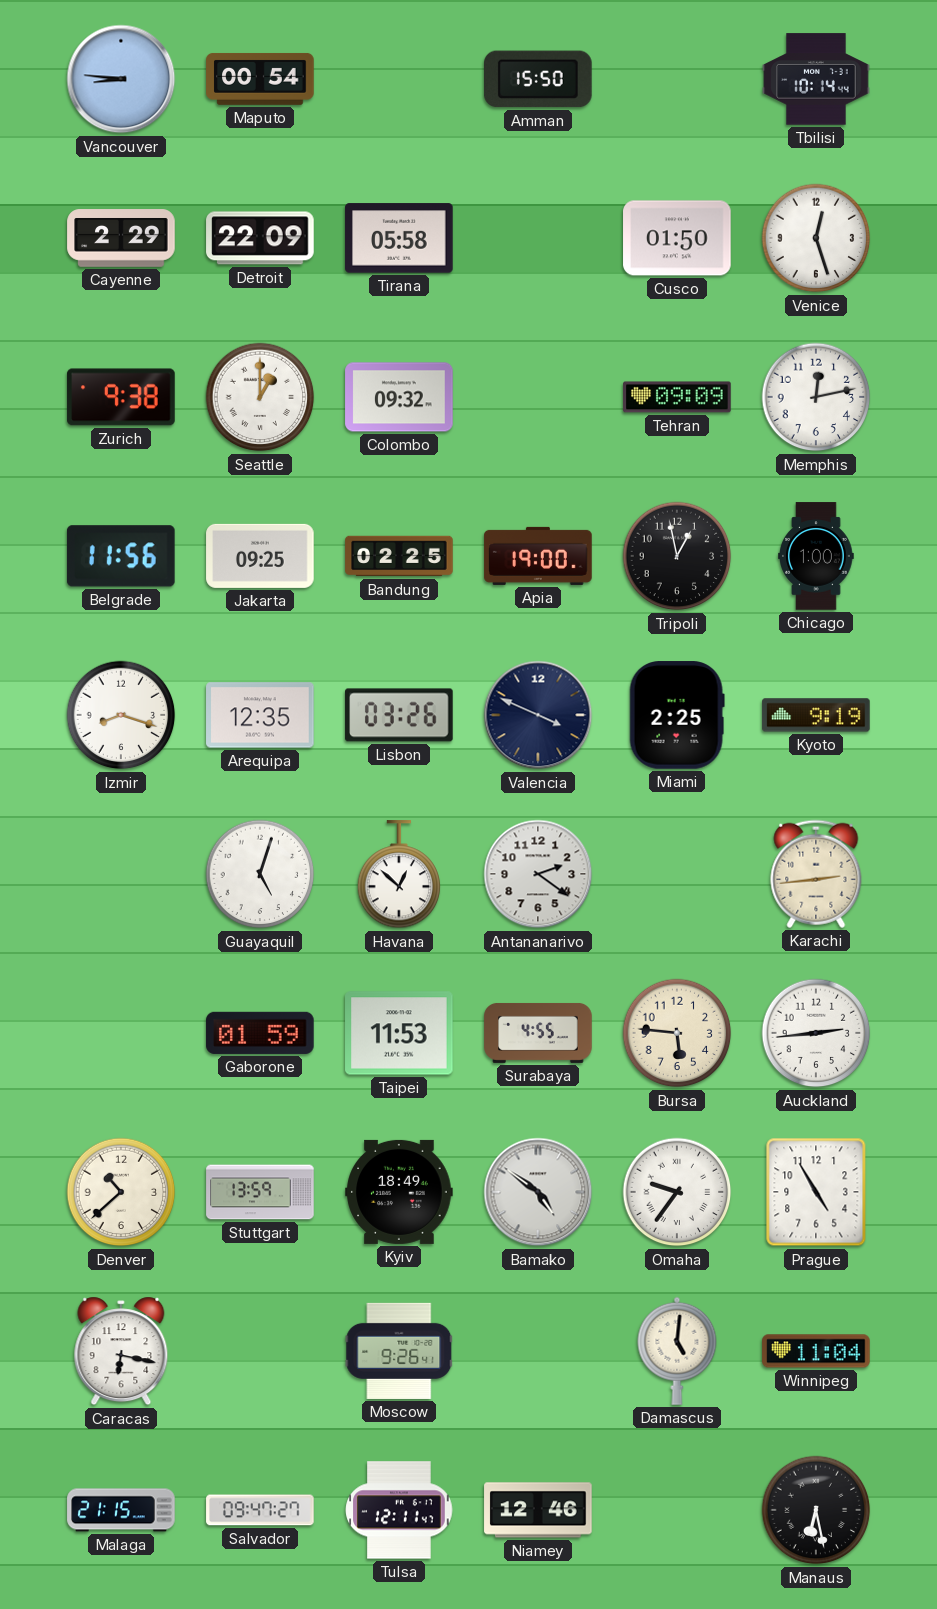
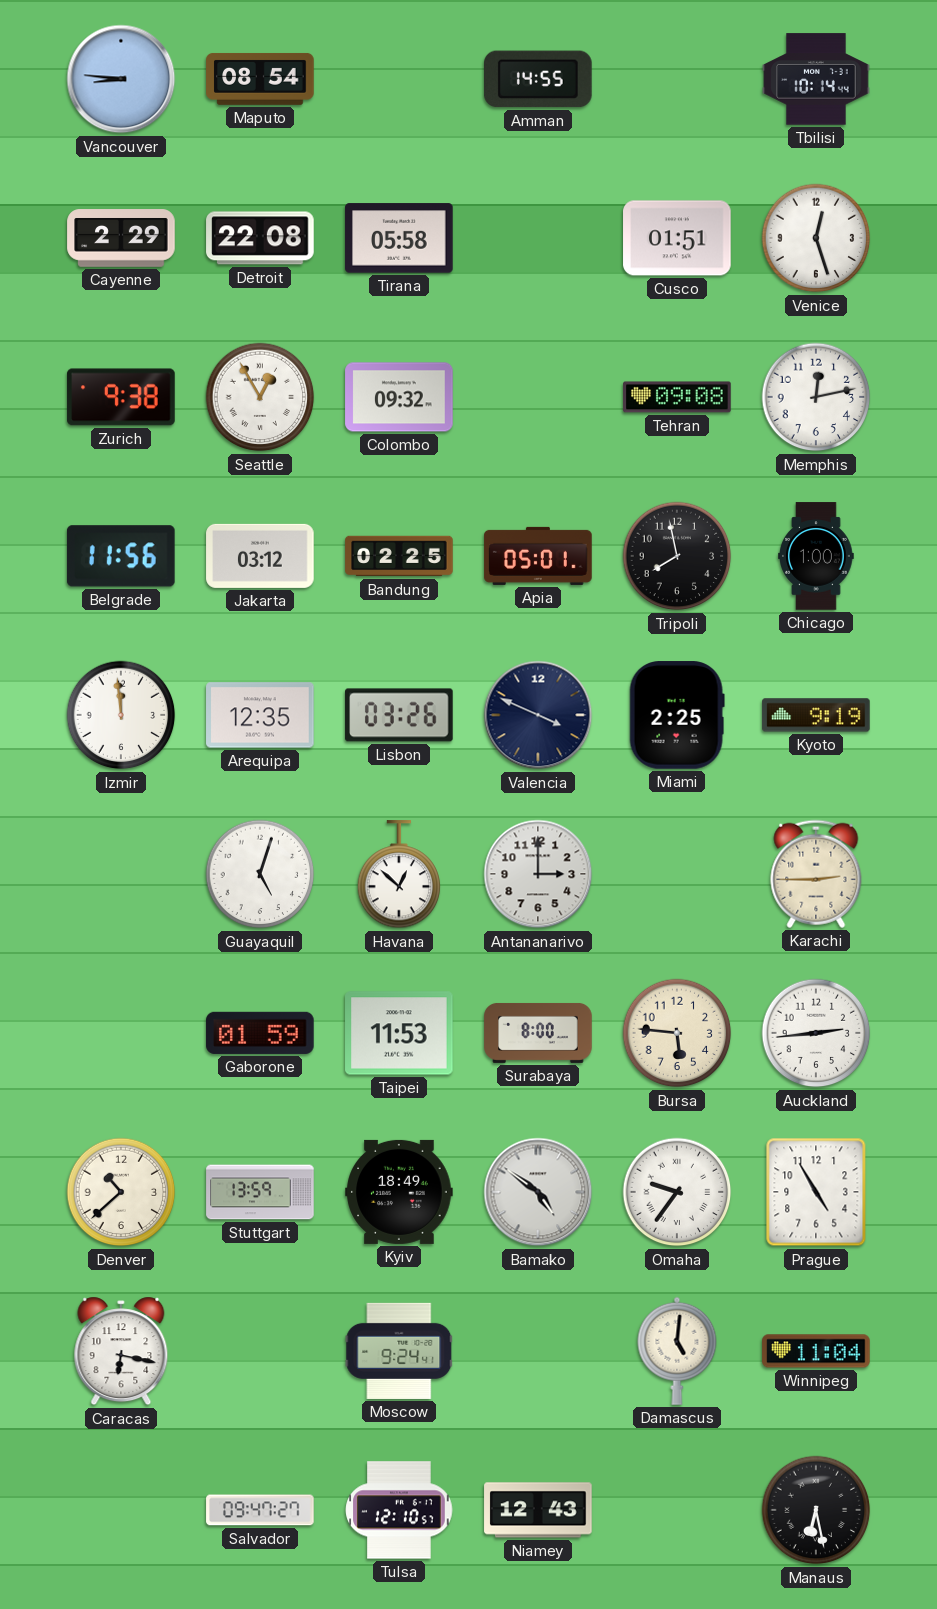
Maputo: 00:54 -> 08:54 (260, 79)
Amman: 15:50 -> 14:55 (539, 79)
Detroit: 22:09 -> 22:08 (260, 238)
Cusco: 01:50 -> 01:51 (677, 238)
Seattle: 1:00 -> 12:55 (260, 397)
Tehran: 09:09 -> 09:08 (677, 397)
Jakarta: 09:25 -> 03:12 (260, 556)
Apia: 19:00 -> 05:01 (538, 556)
Tripoli: 12:58 -> 7:58 (677, 556)
Izmir: 8:18 -> 11:59 (121, 715)
Antananarivo: 2:21 -> 3:00 (538, 874)
Karachi: 2:44 -> 2:45 (816, 874)
Surabaya: 4:55 -> 8:00 (538, 1033)
Moscow: 9:26 -> 9:24 (399, 1351)
Malaga: 21:15 -> none (121, 1510)
Tulsa: 12:11 -> 12:10 (399, 1510)
Niamey: 12:46 -> 12:43 (538, 1510)
